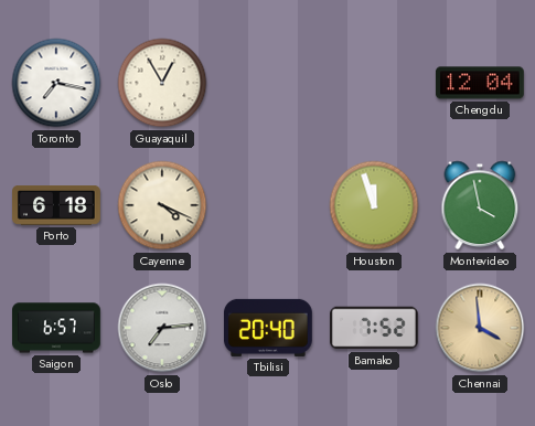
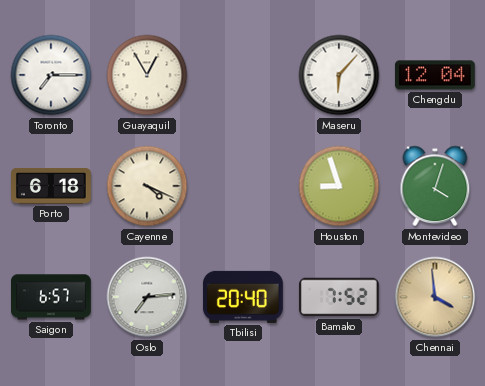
Toronto: 7:17 -> 7:15 (51, 75)
Maseru: none -> 6:07 (339, 75)
Houston: 11:57 -> 8:57 (339, 186)
Montevideo: 3:58 -> 4:03 (435, 186)
